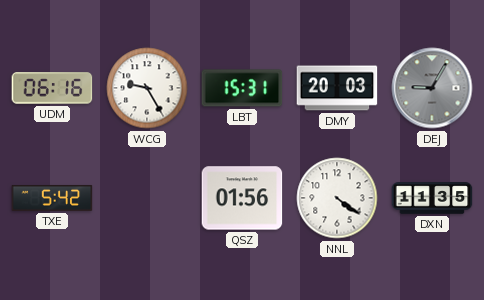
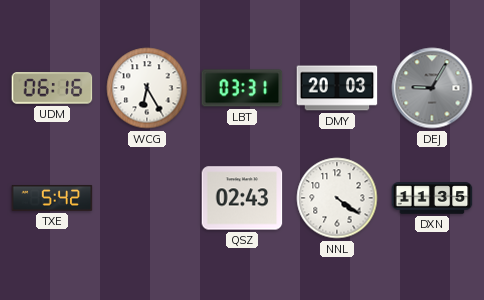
WCG: 9:25 -> 6:25 (147, 88)
LBT: 15:31 -> 03:31 (242, 88)
QSZ: 01:56 -> 02:43 (242, 198)
